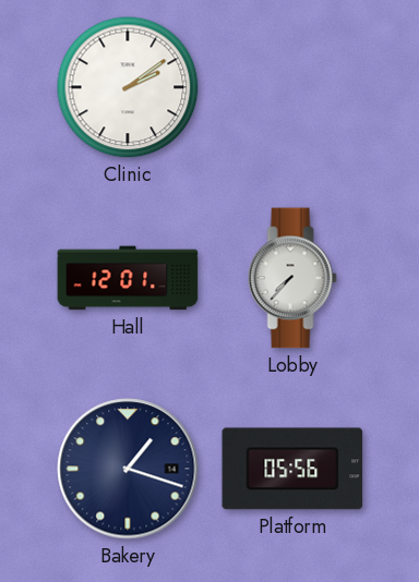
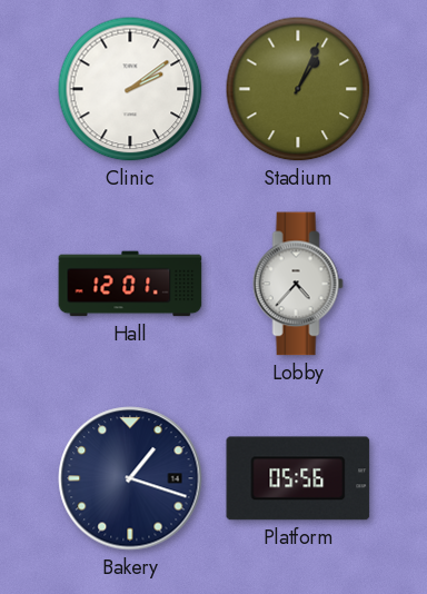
Stadium: none -> 1:04 (298, 89)
Lobby: 7:37 -> 4:37 (298, 284)
